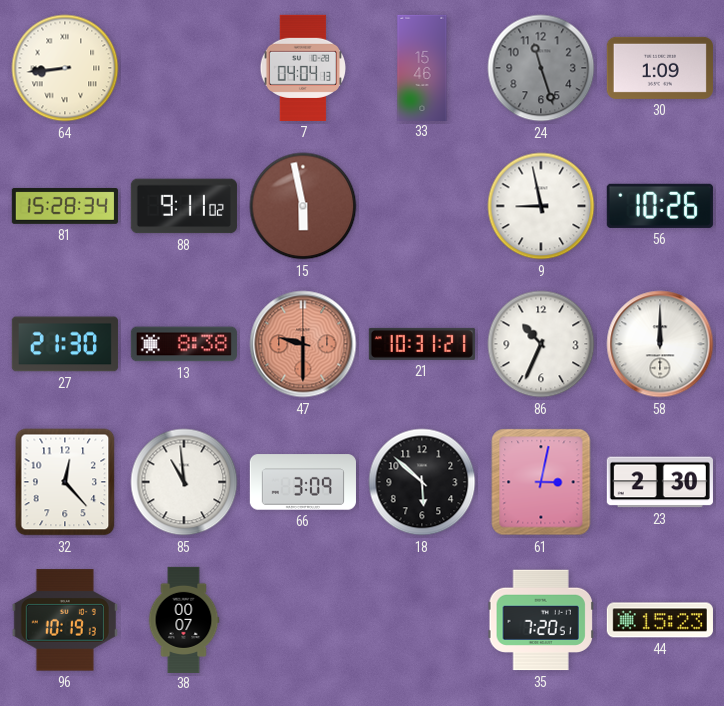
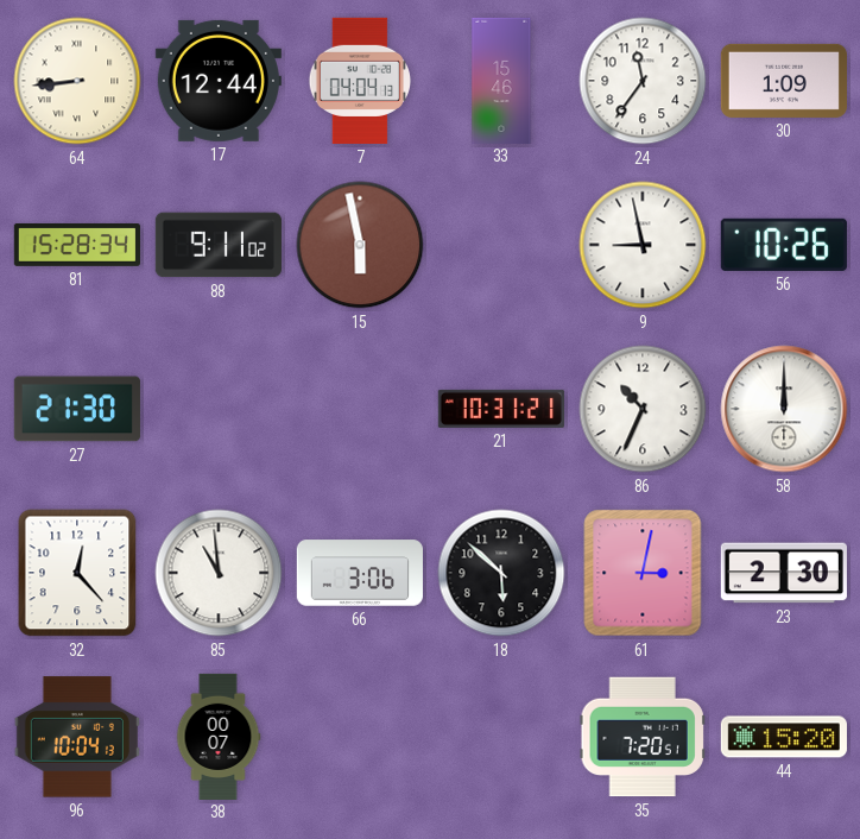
17: none -> 12:44 (219, 81)
24: 11:27 -> 11:36 (643, 81)
24 dial: grey -> white (643, 81)
13: 8:38 -> none (184, 344)
47: 9:30 -> none (303, 344)
66: 3:09 -> 3:06 (360, 573)
96: 10:19 -> 10:04 (77, 737)
44: 15:23 -> 15:20 (784, 737)
